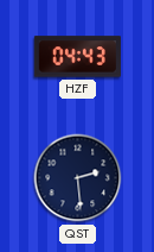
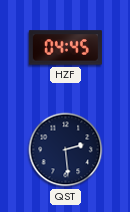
HZF: 04:43 -> 04:45 (65, 48)
